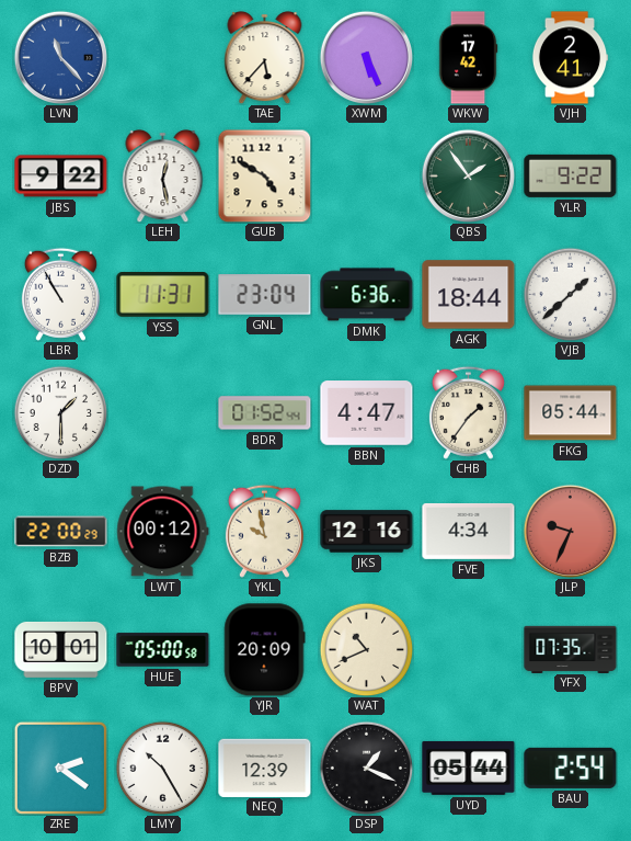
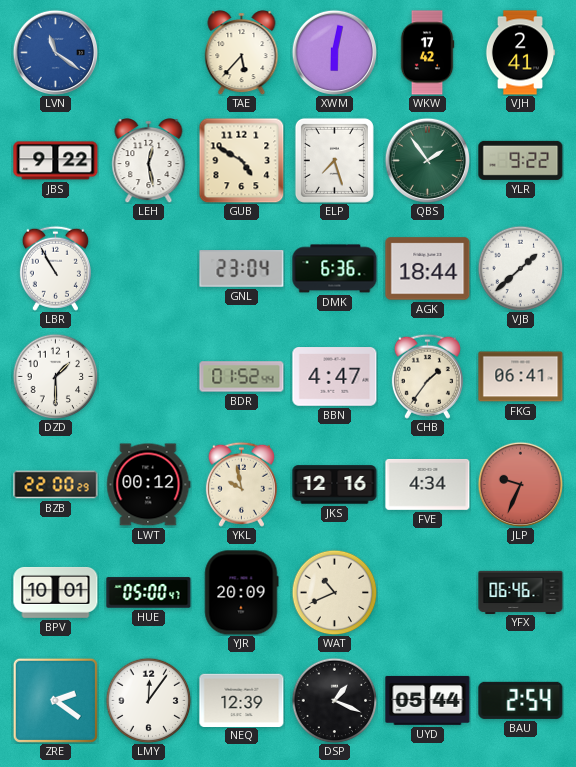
LVN: 11:23 -> 11:21 (55, 52)
XWM: 5:26 -> 6:02 (334, 52)
ELP: none -> 7:27 (334, 160)
YSS: 11:31 -> none (163, 295)
FKG: 05:44 -> 06:41 (521, 377)
HUE: 05:00:58 -> 05:00:47 (149, 593)
YFX: 07:35 -> 06:46 (521, 592)
LMY: 10:25 -> 12:06 (148, 700)
